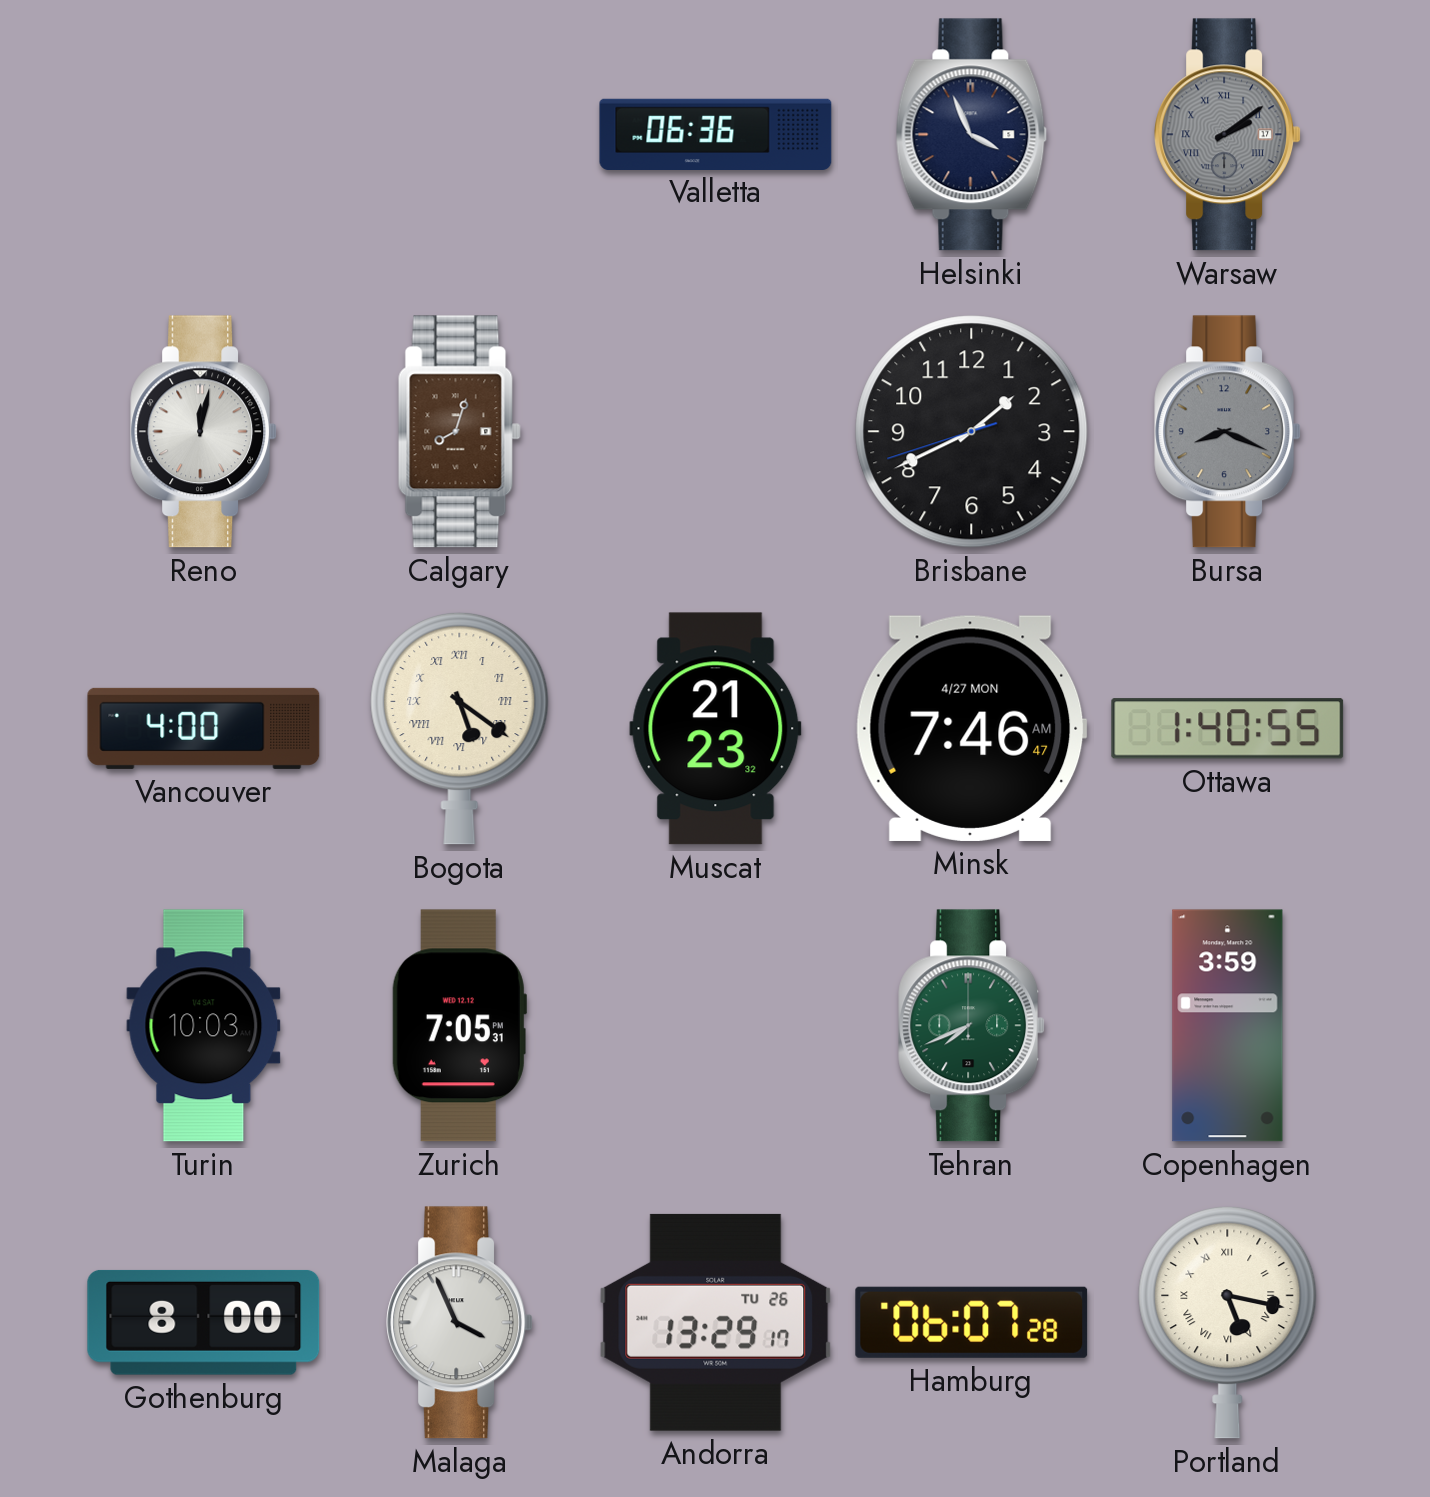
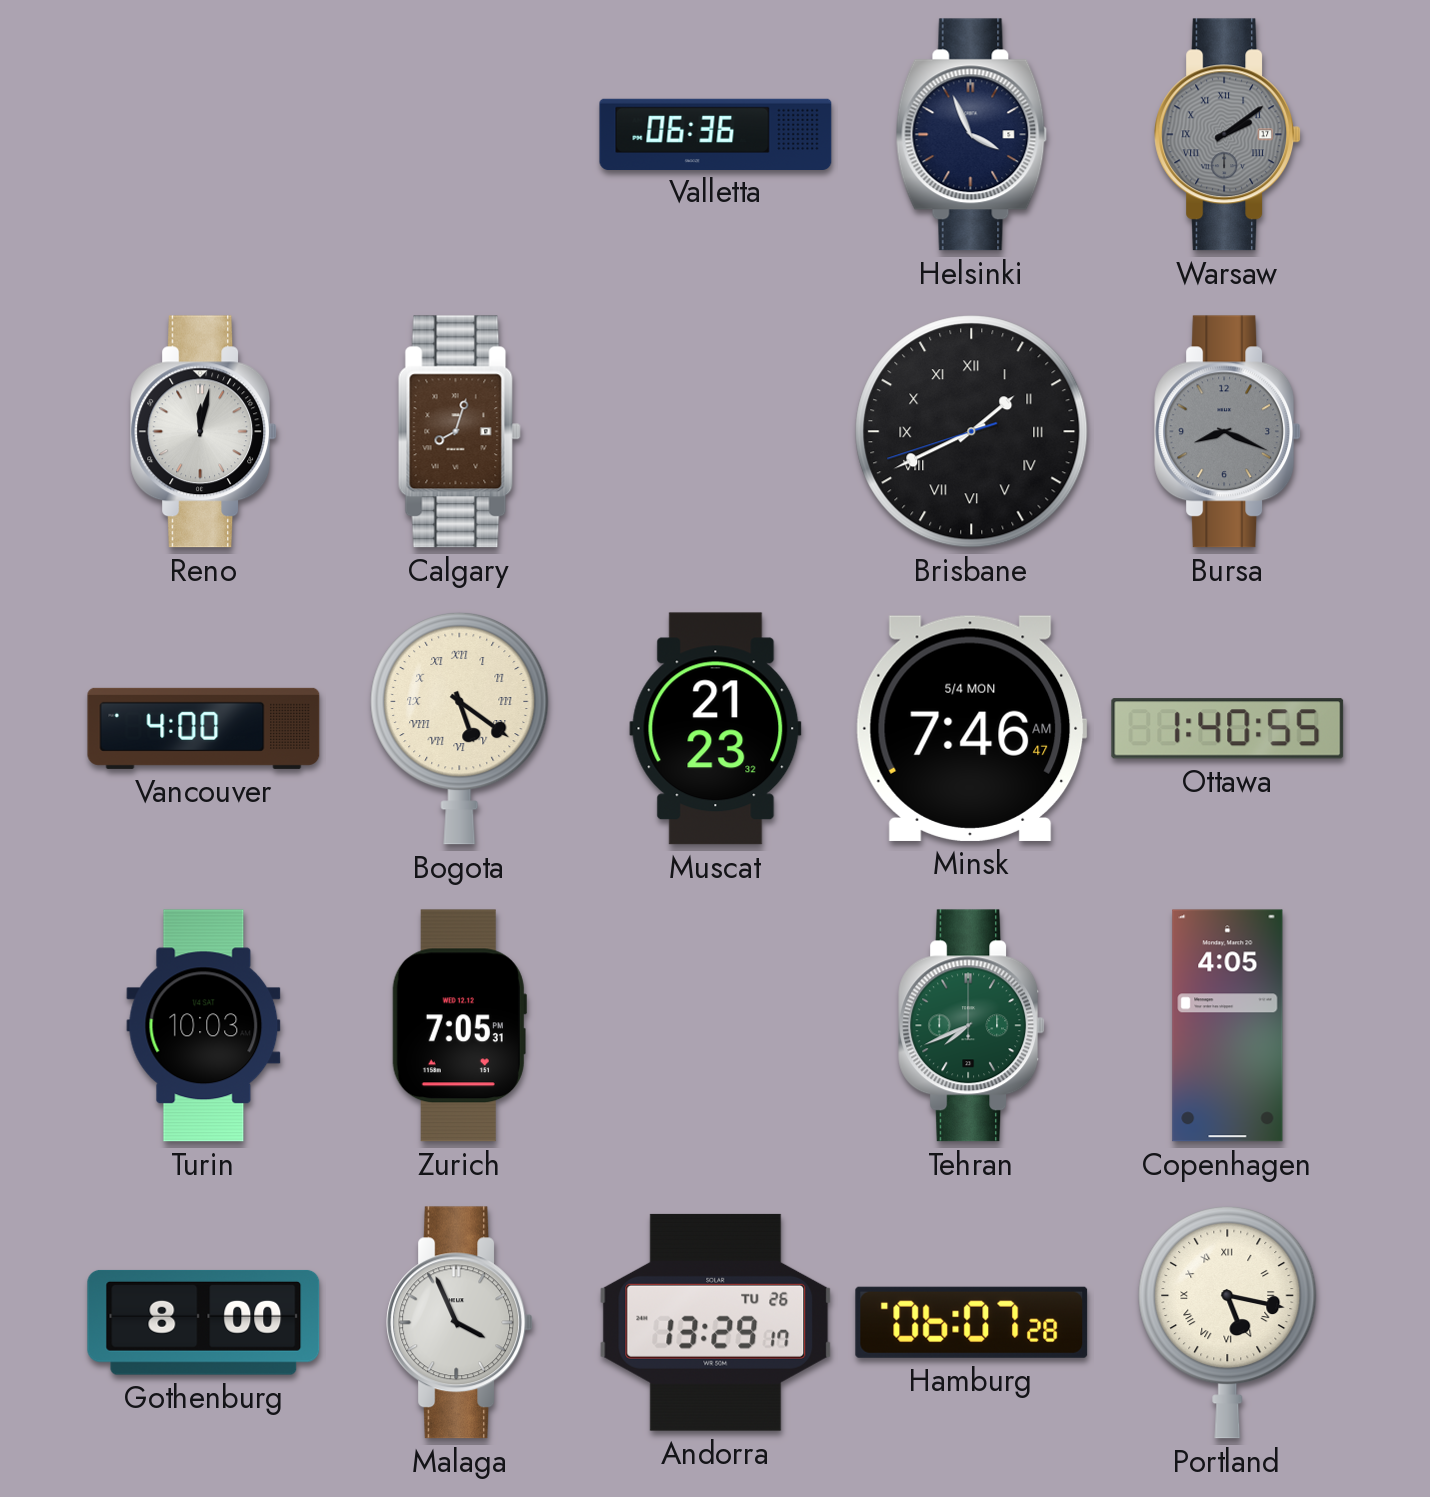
Brisbane numerals: Arabic -> Roman (972, 432)
Minsk date: 4/27 MON -> 5/4 MON (971, 728)
Copenhagen: 3:59 -> 4:05 (1228, 1026)
